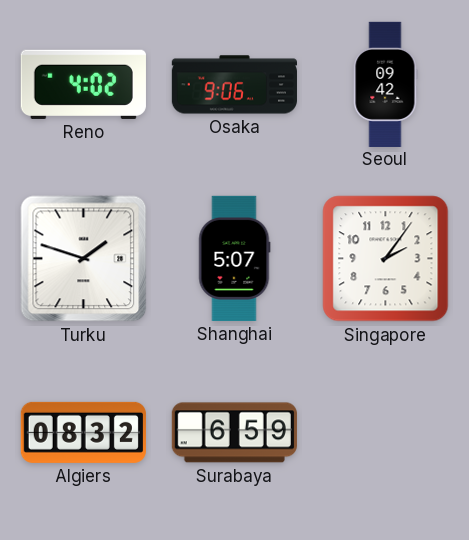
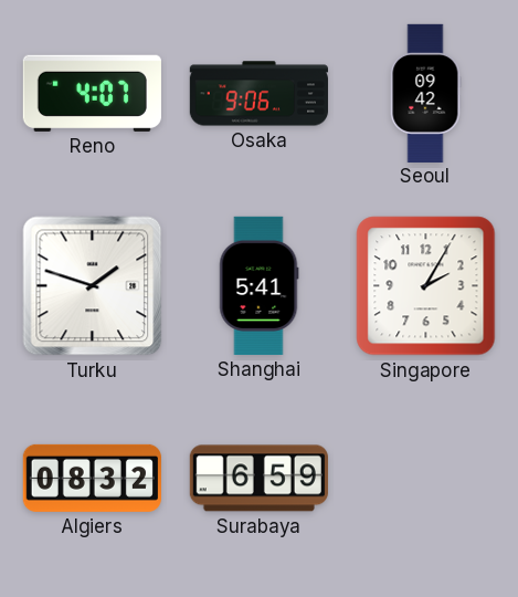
Reno: 4:02 -> 4:07 (92, 93)
Shanghai: 5:07 -> 5:41 (260, 285)
Singapore: 2:06 -> 2:05 (426, 286)
